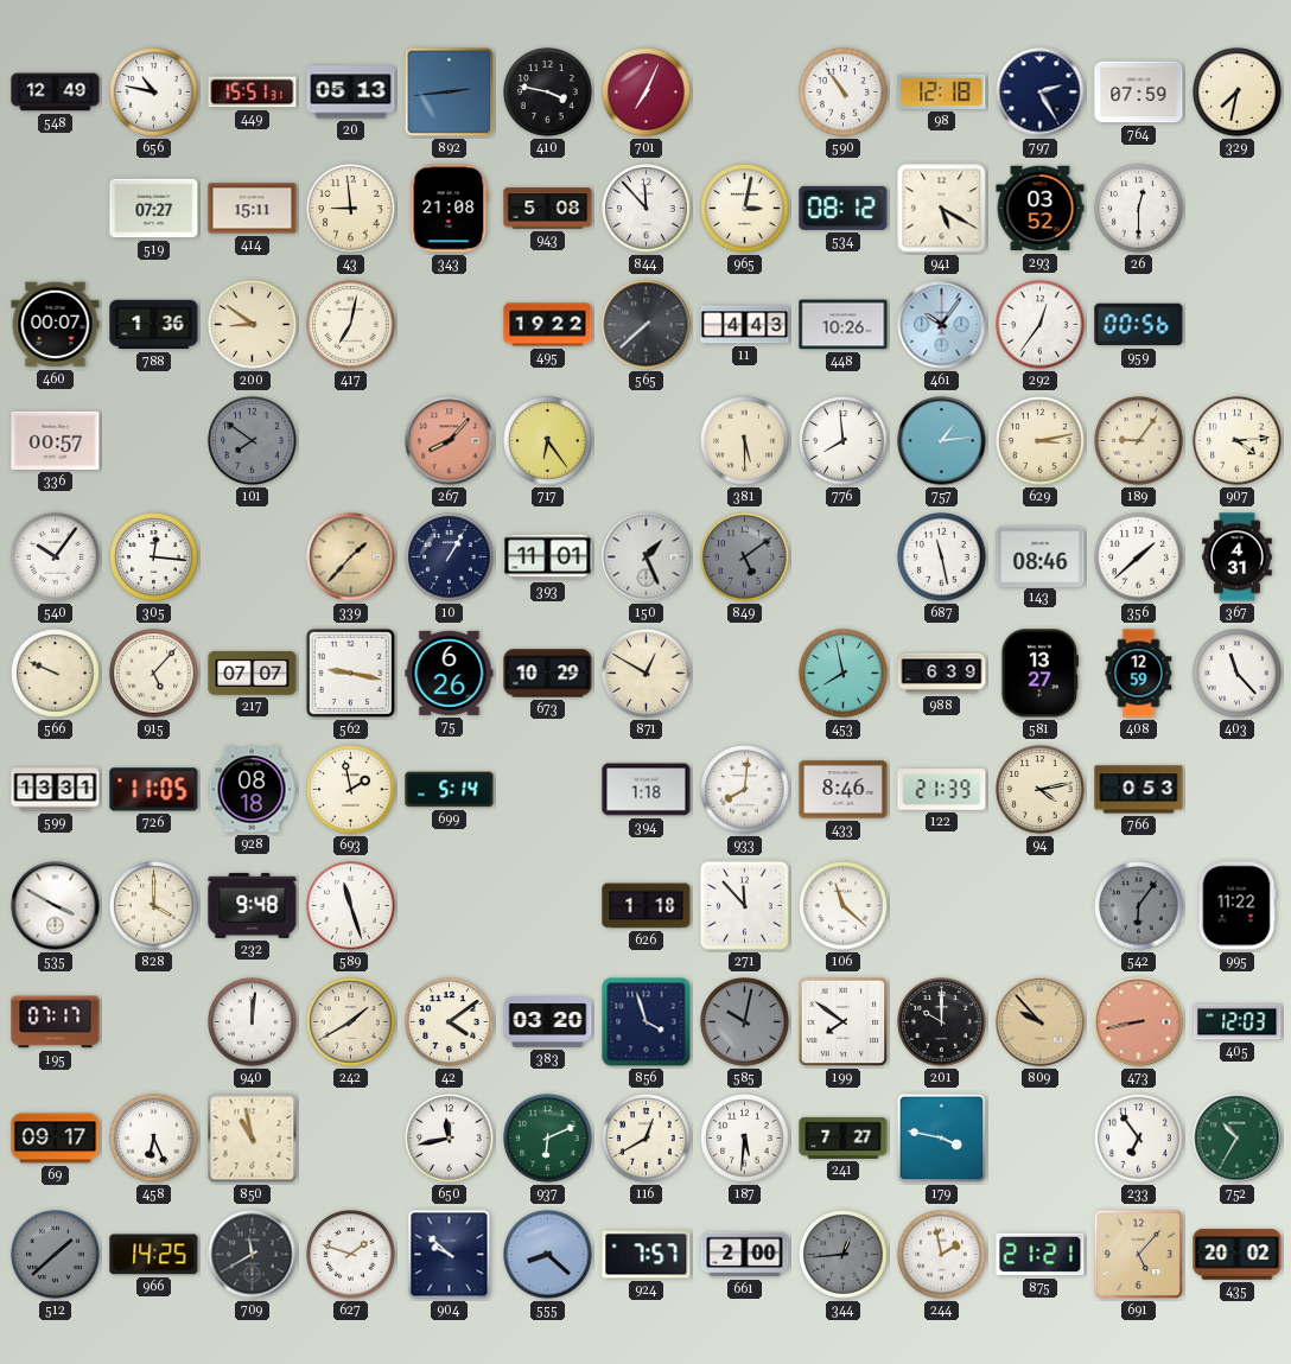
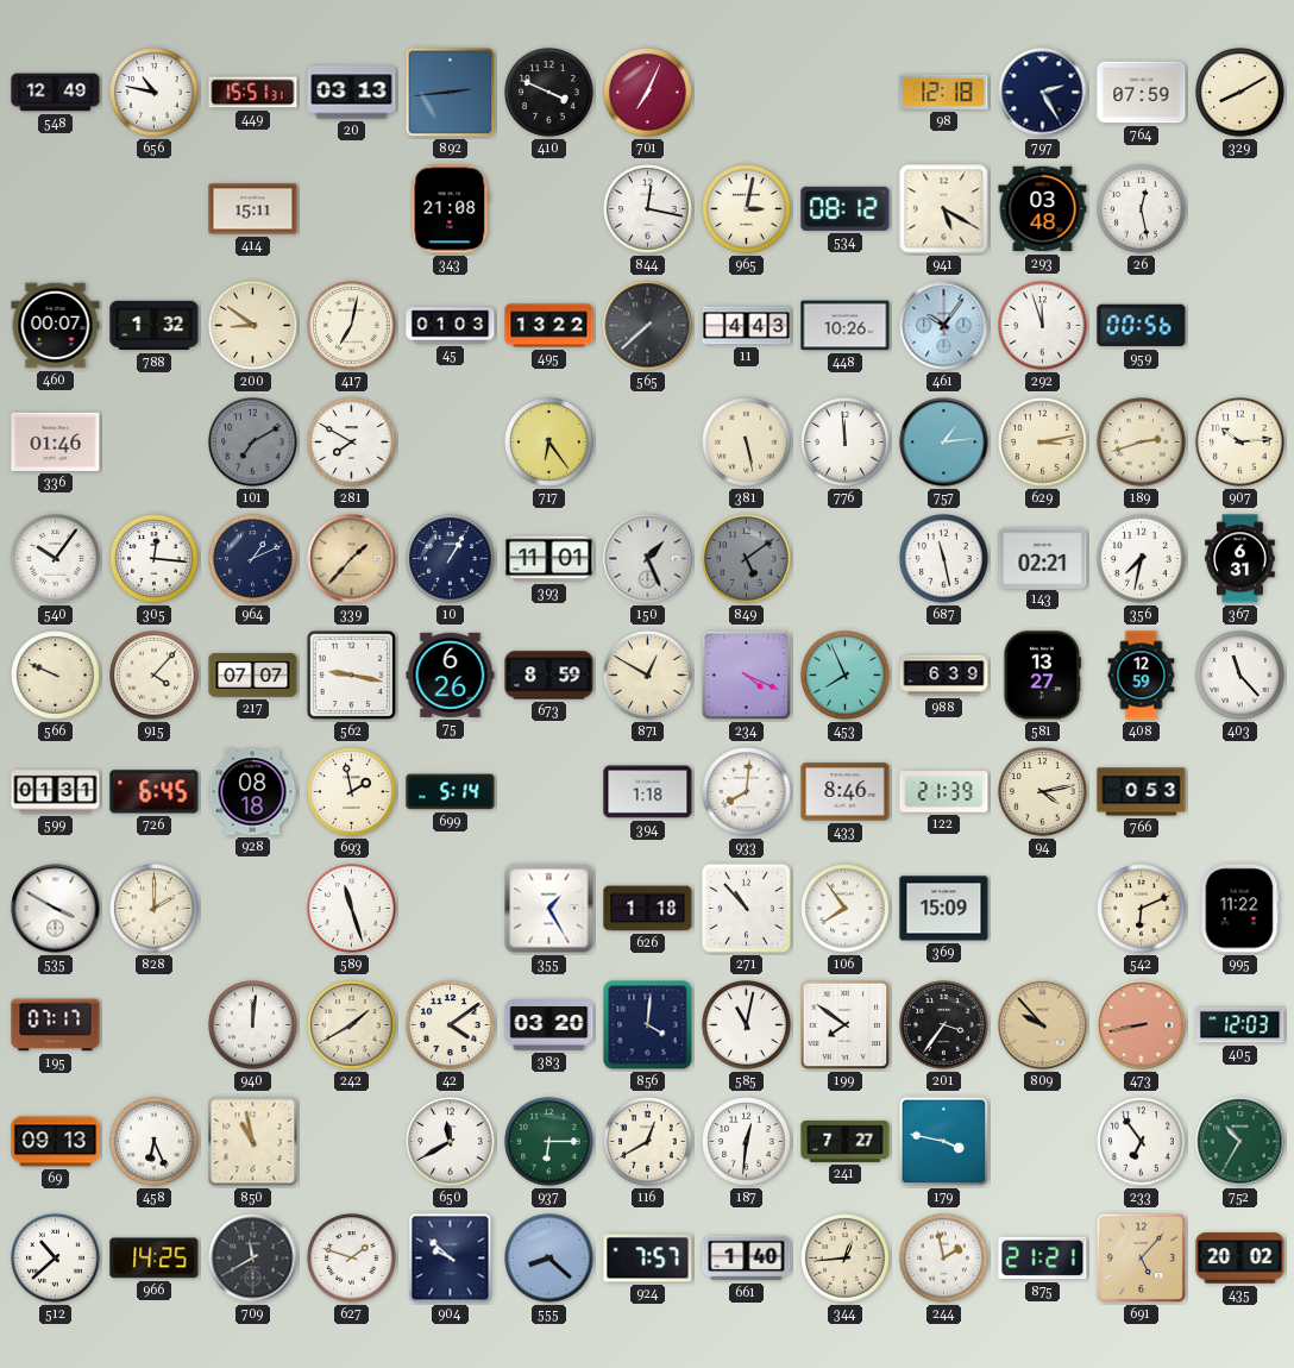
20: 05:13 -> 03:13 (352, 93)
410: 3:47 -> 3:49 (549, 93)
590: 10:54 -> none (844, 93)
329: 7:32 -> 8:10 (1240, 93)
519: 07:27 -> none (154, 209)
43: 8:59 -> none (351, 209)
943: 5:08 -> none (548, 209)
844: 11:53 -> 12:17 (648, 209)
293: 03:52 -> 03:48 (1043, 209)
26: 12:30 -> 12:28 (1142, 209)
788: 1:36 -> 1:32 (155, 326)
45: none -> 01:03 (451, 326)
495: 19:22 -> 13:22 (549, 326)
292: 12:36 -> 11:57 (1043, 326)
336: 00:57 -> 01:46 (56, 441)
101: 7:51 -> 7:10 (253, 443)
281: none -> 7:50 (352, 443)
267: 8:07 -> none (450, 441)
381: 5:30 -> 5:28 (747, 443)
776: 7:59 -> 11:59 (846, 443)
189: 9:06 -> 2:42 (1142, 443)
907: 4:14 -> 10:14 (1240, 443)
964: none -> 1:11 (253, 559)
143: 08:46 -> 02:21 (1043, 558)
356: 1:38 -> 7:32 (1142, 559)
367: 4:31 -> 6:31 (1240, 559)
915: 5:07 -> 4:07 (155, 676)
673: 10:29 -> 8:59 (549, 676)
234: none -> 4:19 (747, 676)
453: 7:58 -> 7:56 (846, 676)
599: 13:31 -> 01:31 (56, 792)
726: 11:05 -> 6:45 (155, 792)
828: 4:00 -> 2:00 (155, 909)
232: 9:48 -> none (253, 905)
355: none -> 1:25 (549, 909)
271: 11:53 -> 10:53 (746, 908)
106: 11:22 -> 7:54 (846, 909)
369: none -> 15:09 (944, 909)
542: 6:06 -> 6:11 (1142, 909)
542 dial: grey -> cream (1142, 909)
856: 3:57 -> 4:01 (648, 1025)
585: 10:02 -> 11:02 (747, 1025)
585 dial: grey -> white (747, 1025)
201: 10:00 -> 3:36 (944, 1025)
69: 09:17 -> 09:13 (56, 1142)
650: 11:43 -> 11:40 (451, 1142)
937: 6:11 -> 6:15 (549, 1142)
187: 5:31 -> 12:31 (747, 1142)
512: 1:38 -> 10:38 (56, 1259)
512 dial: grey -> white (56, 1259)
661: 2:00 -> 1:40 (747, 1259)
344 dial: grey -> cream (846, 1259)
